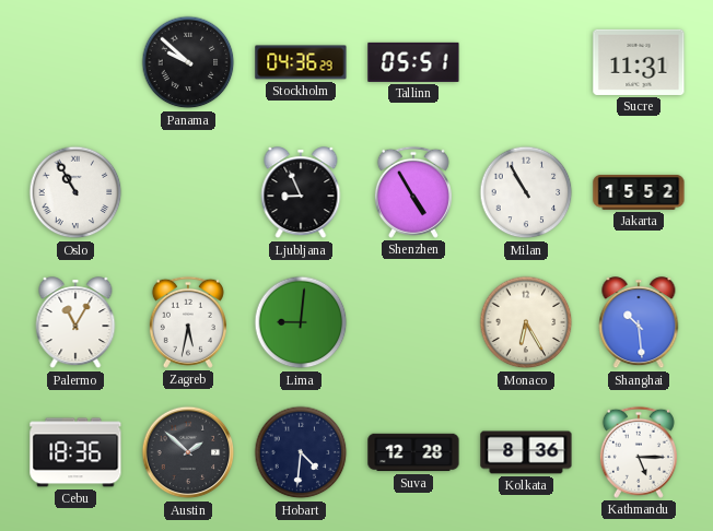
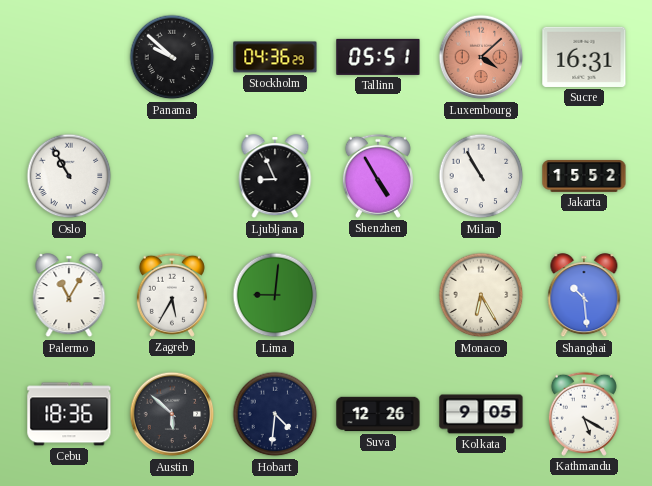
Luxembourg: none -> 4:08 (481, 57)
Sucre: 11:31 -> 16:31 (584, 57)
Zagreb: 5:32 -> 5:35 (172, 295)
Austin: 1:52 -> 5:52 (172, 414)
Suva: 12:28 -> 12:26 (378, 414)
Kolkata: 8:36 -> 9:05 (481, 414)
Kathmandu: 5:15 -> 5:20 (584, 414)
